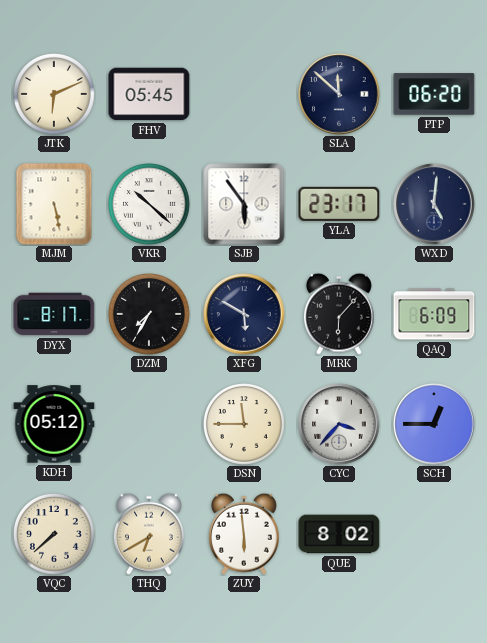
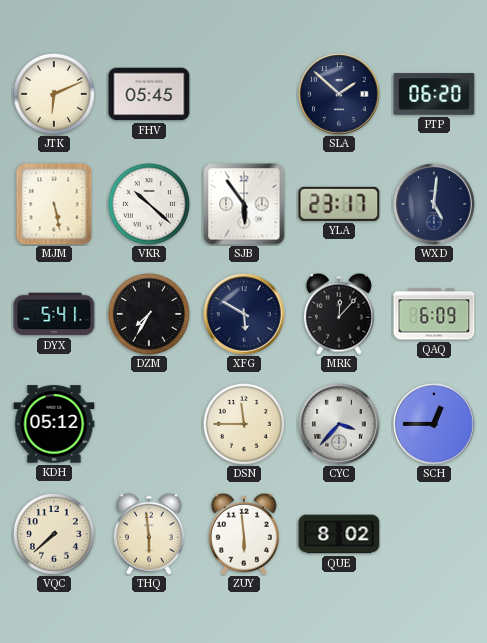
SLA: 11:52 -> 1:52 (339, 94)
DYX: 8:17 -> 5:41 (54, 314)
MRK: 6:07 -> 12:07 (339, 314)
THQ: 6:40 -> 5:59 (149, 534)
